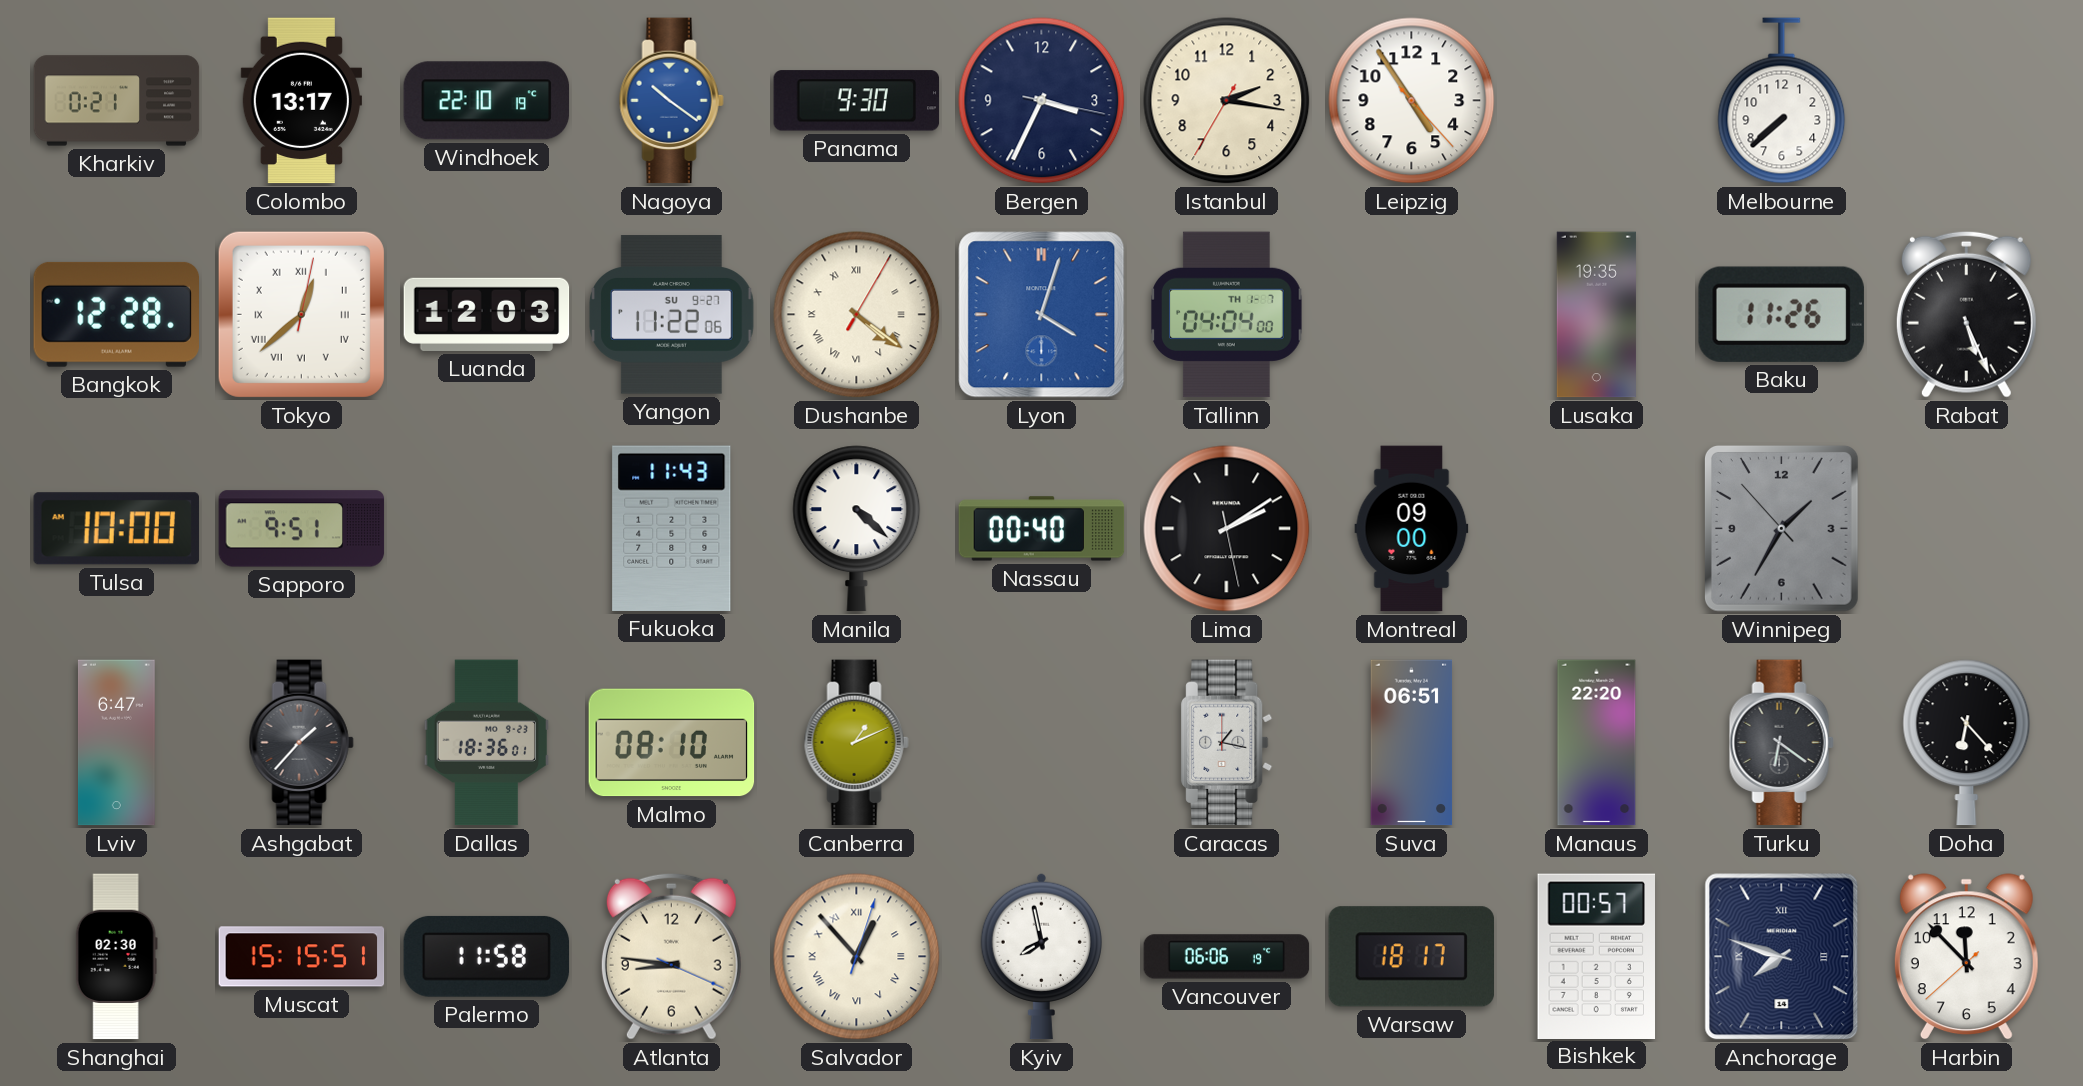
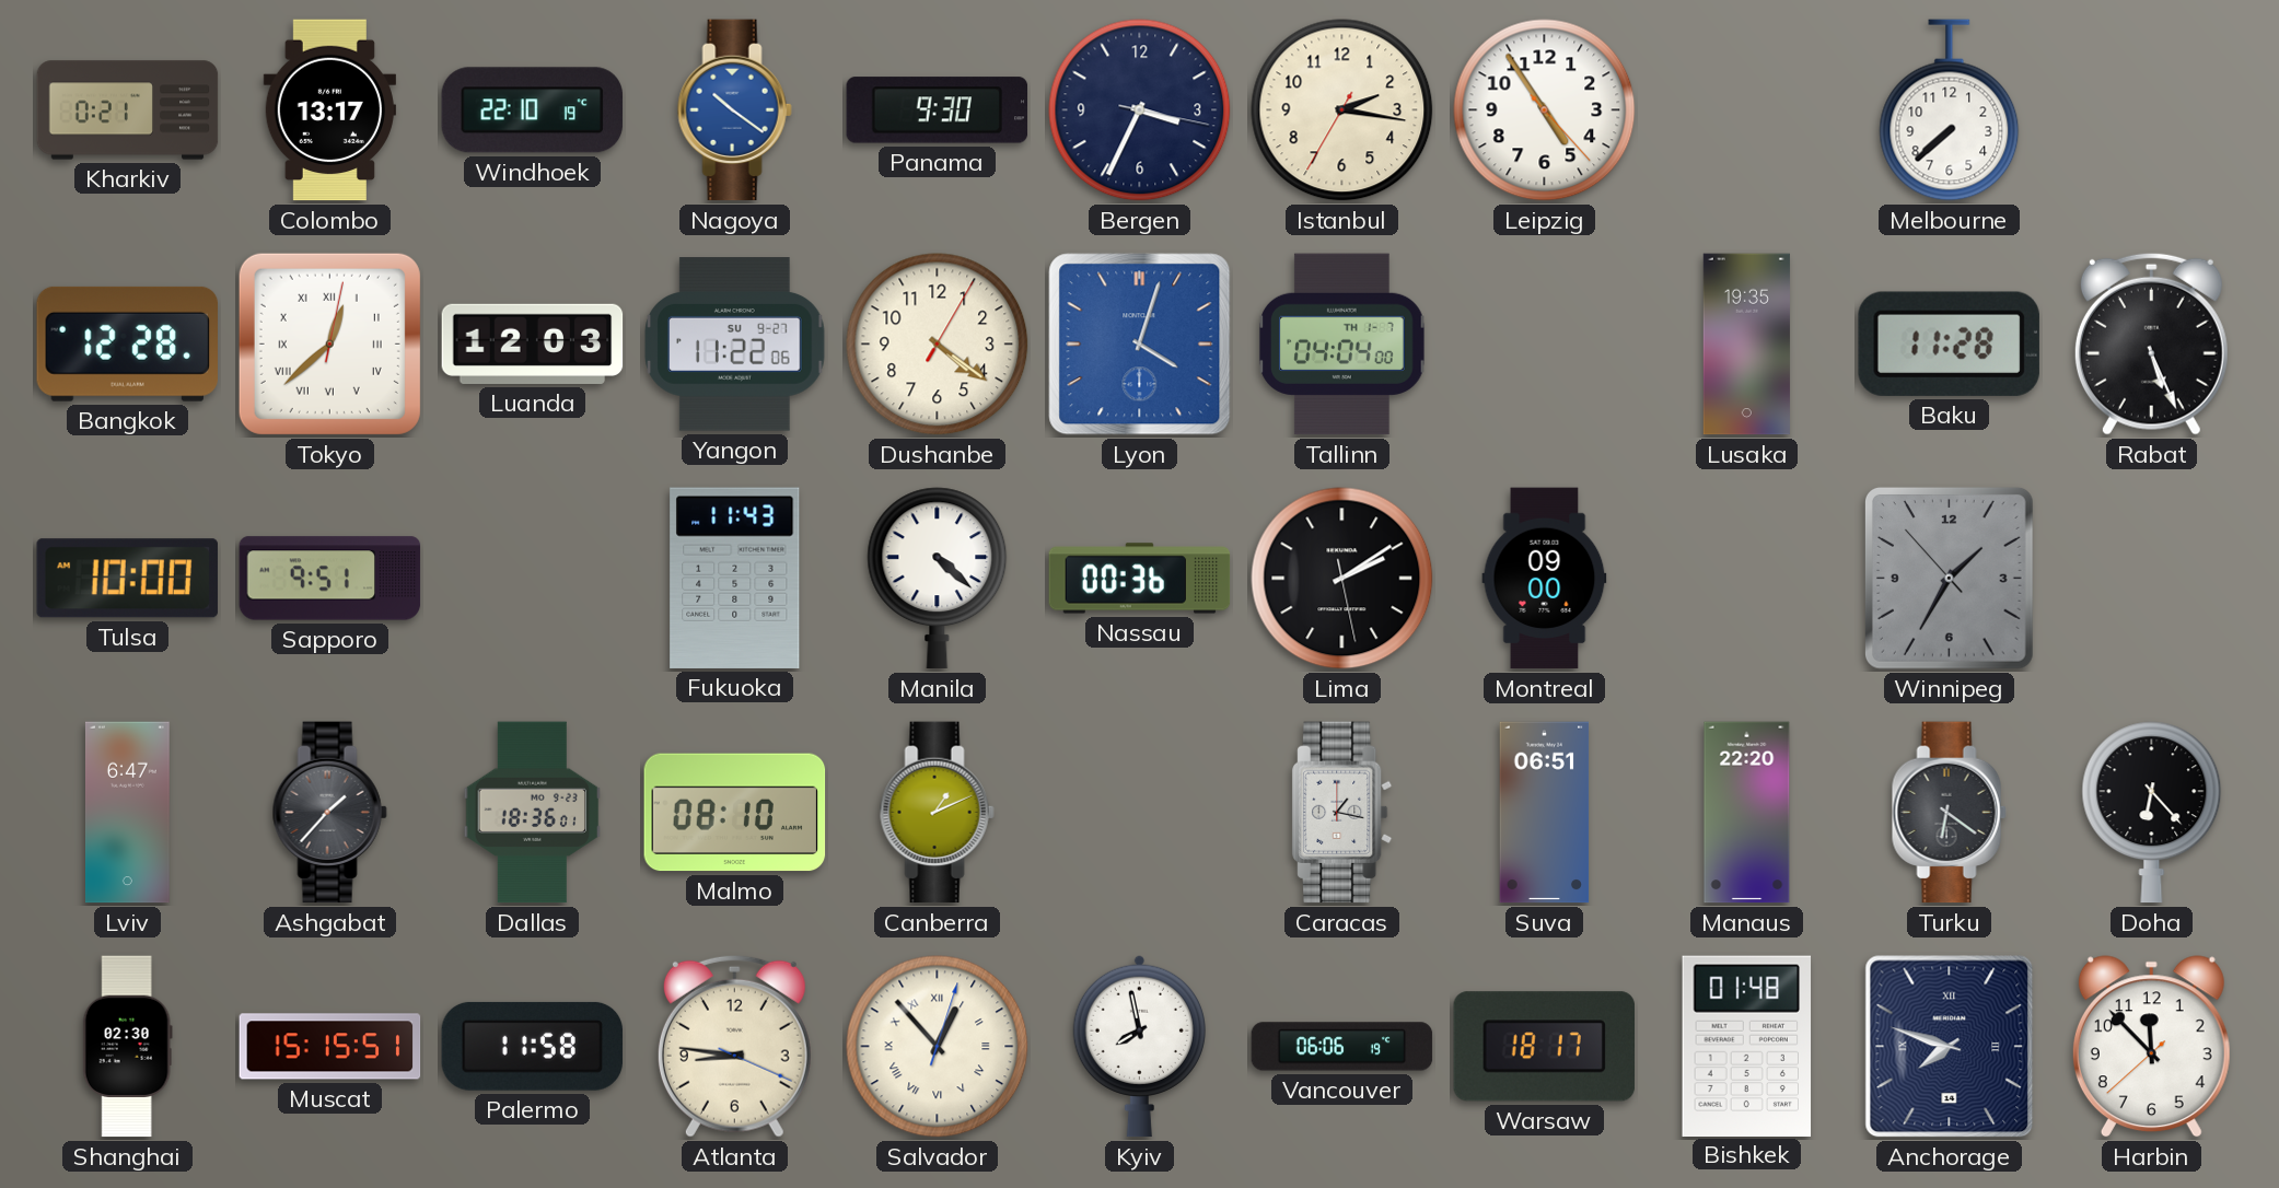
Dushanbe numerals: Roman -> Arabic (938, 345)
Baku: 11:26 -> 11:28 (1949, 343)
Nassau: 00:40 -> 00:36 (1140, 579)
Bishkek: 00:57 -> 01:48 (1747, 1046)
